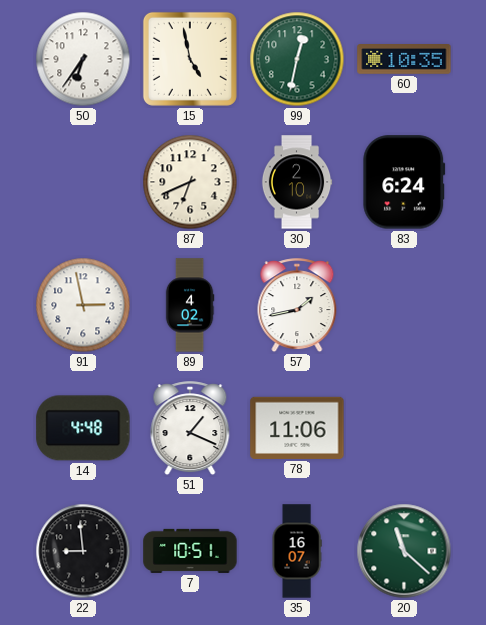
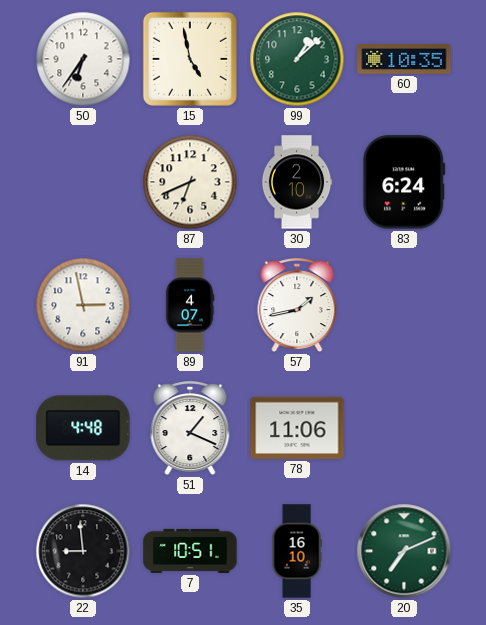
99: 12:32 -> 1:08 (297, 59)
89: 4:02 -> 4:07 (190, 305)
35: 16:07 -> 16:10 (297, 551)
20: 11:22 -> 7:11 (404, 551)
